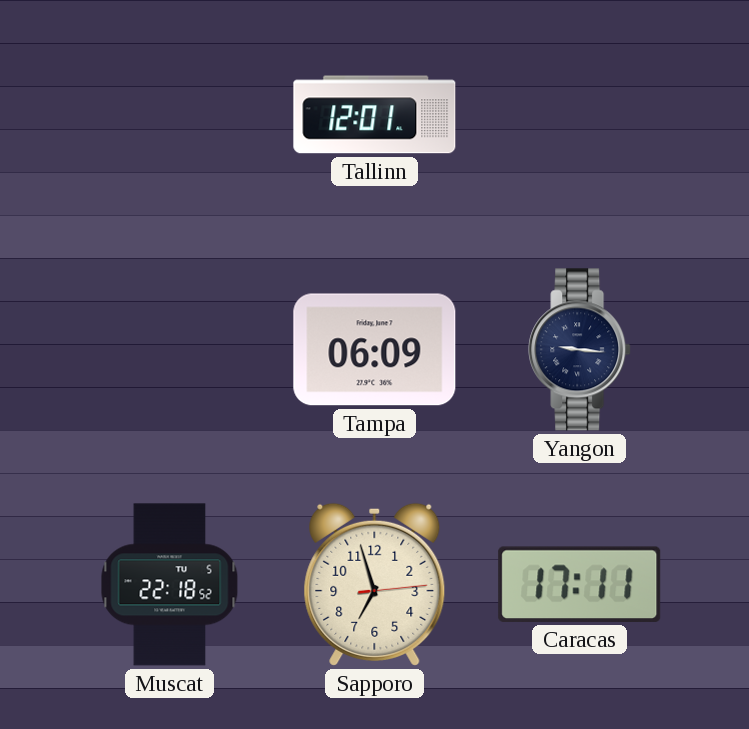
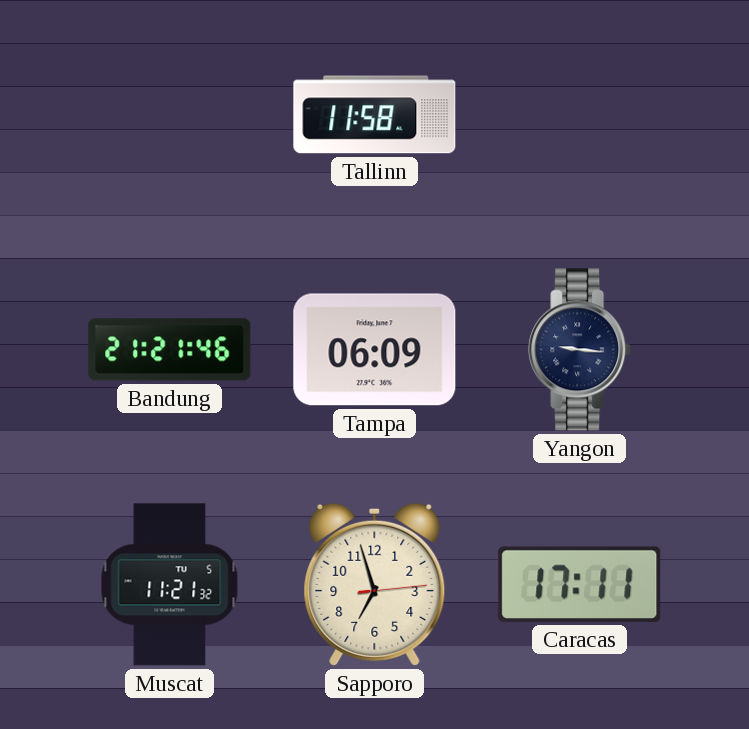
Tallinn: 12:01 -> 11:58 (375, 115)
Bandung: none -> 21:21 (170, 350)
Muscat: 22:18 -> 11:21 (170, 585)
